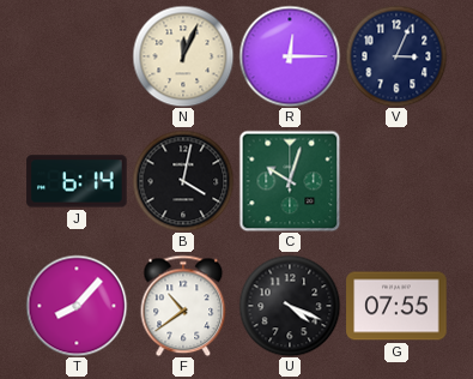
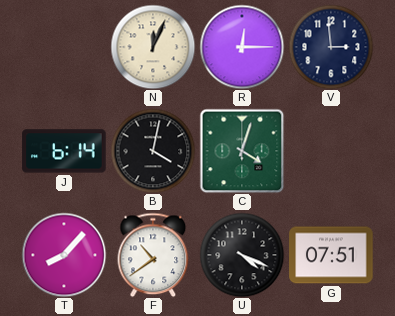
V: 3:04 -> 2:59 (331, 47)
C: 10:03 -> 4:03 (242, 151)
G: 07:55 -> 07:51 (331, 255)
